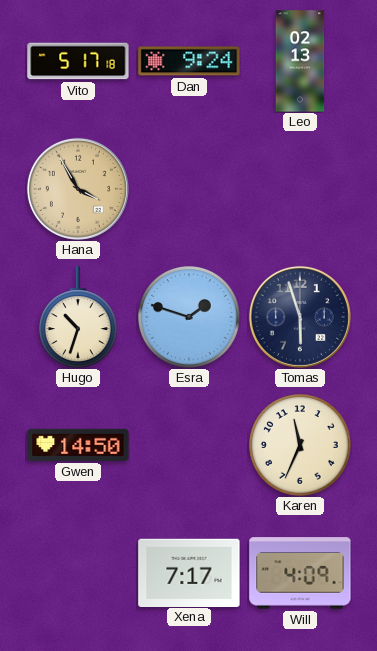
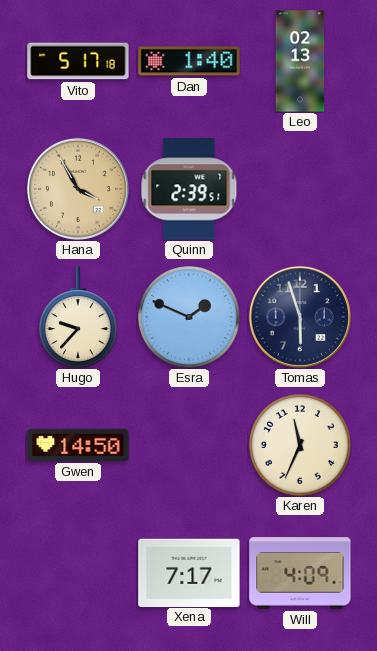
Dan: 9:24 -> 1:40 (189, 61)
Quinn: none -> 2:39 (189, 189)
Hugo: 10:33 -> 9:37 (79, 317)
Esra: 1:48 -> 1:49 (189, 317)
